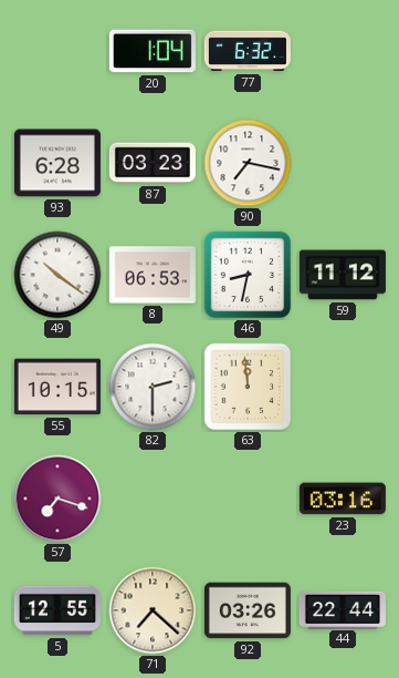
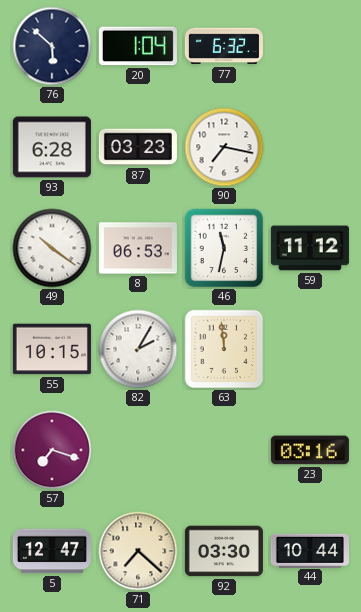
76: none -> 5:52 (52, 46)
46: 8:32 -> 11:32 (224, 248)
82: 2:30 -> 2:05 (138, 349)
5: 12:55 -> 12:47 (52, 551)
92: 03:26 -> 03:30 (224, 551)
44: 22:44 -> 10:44 (310, 550)
